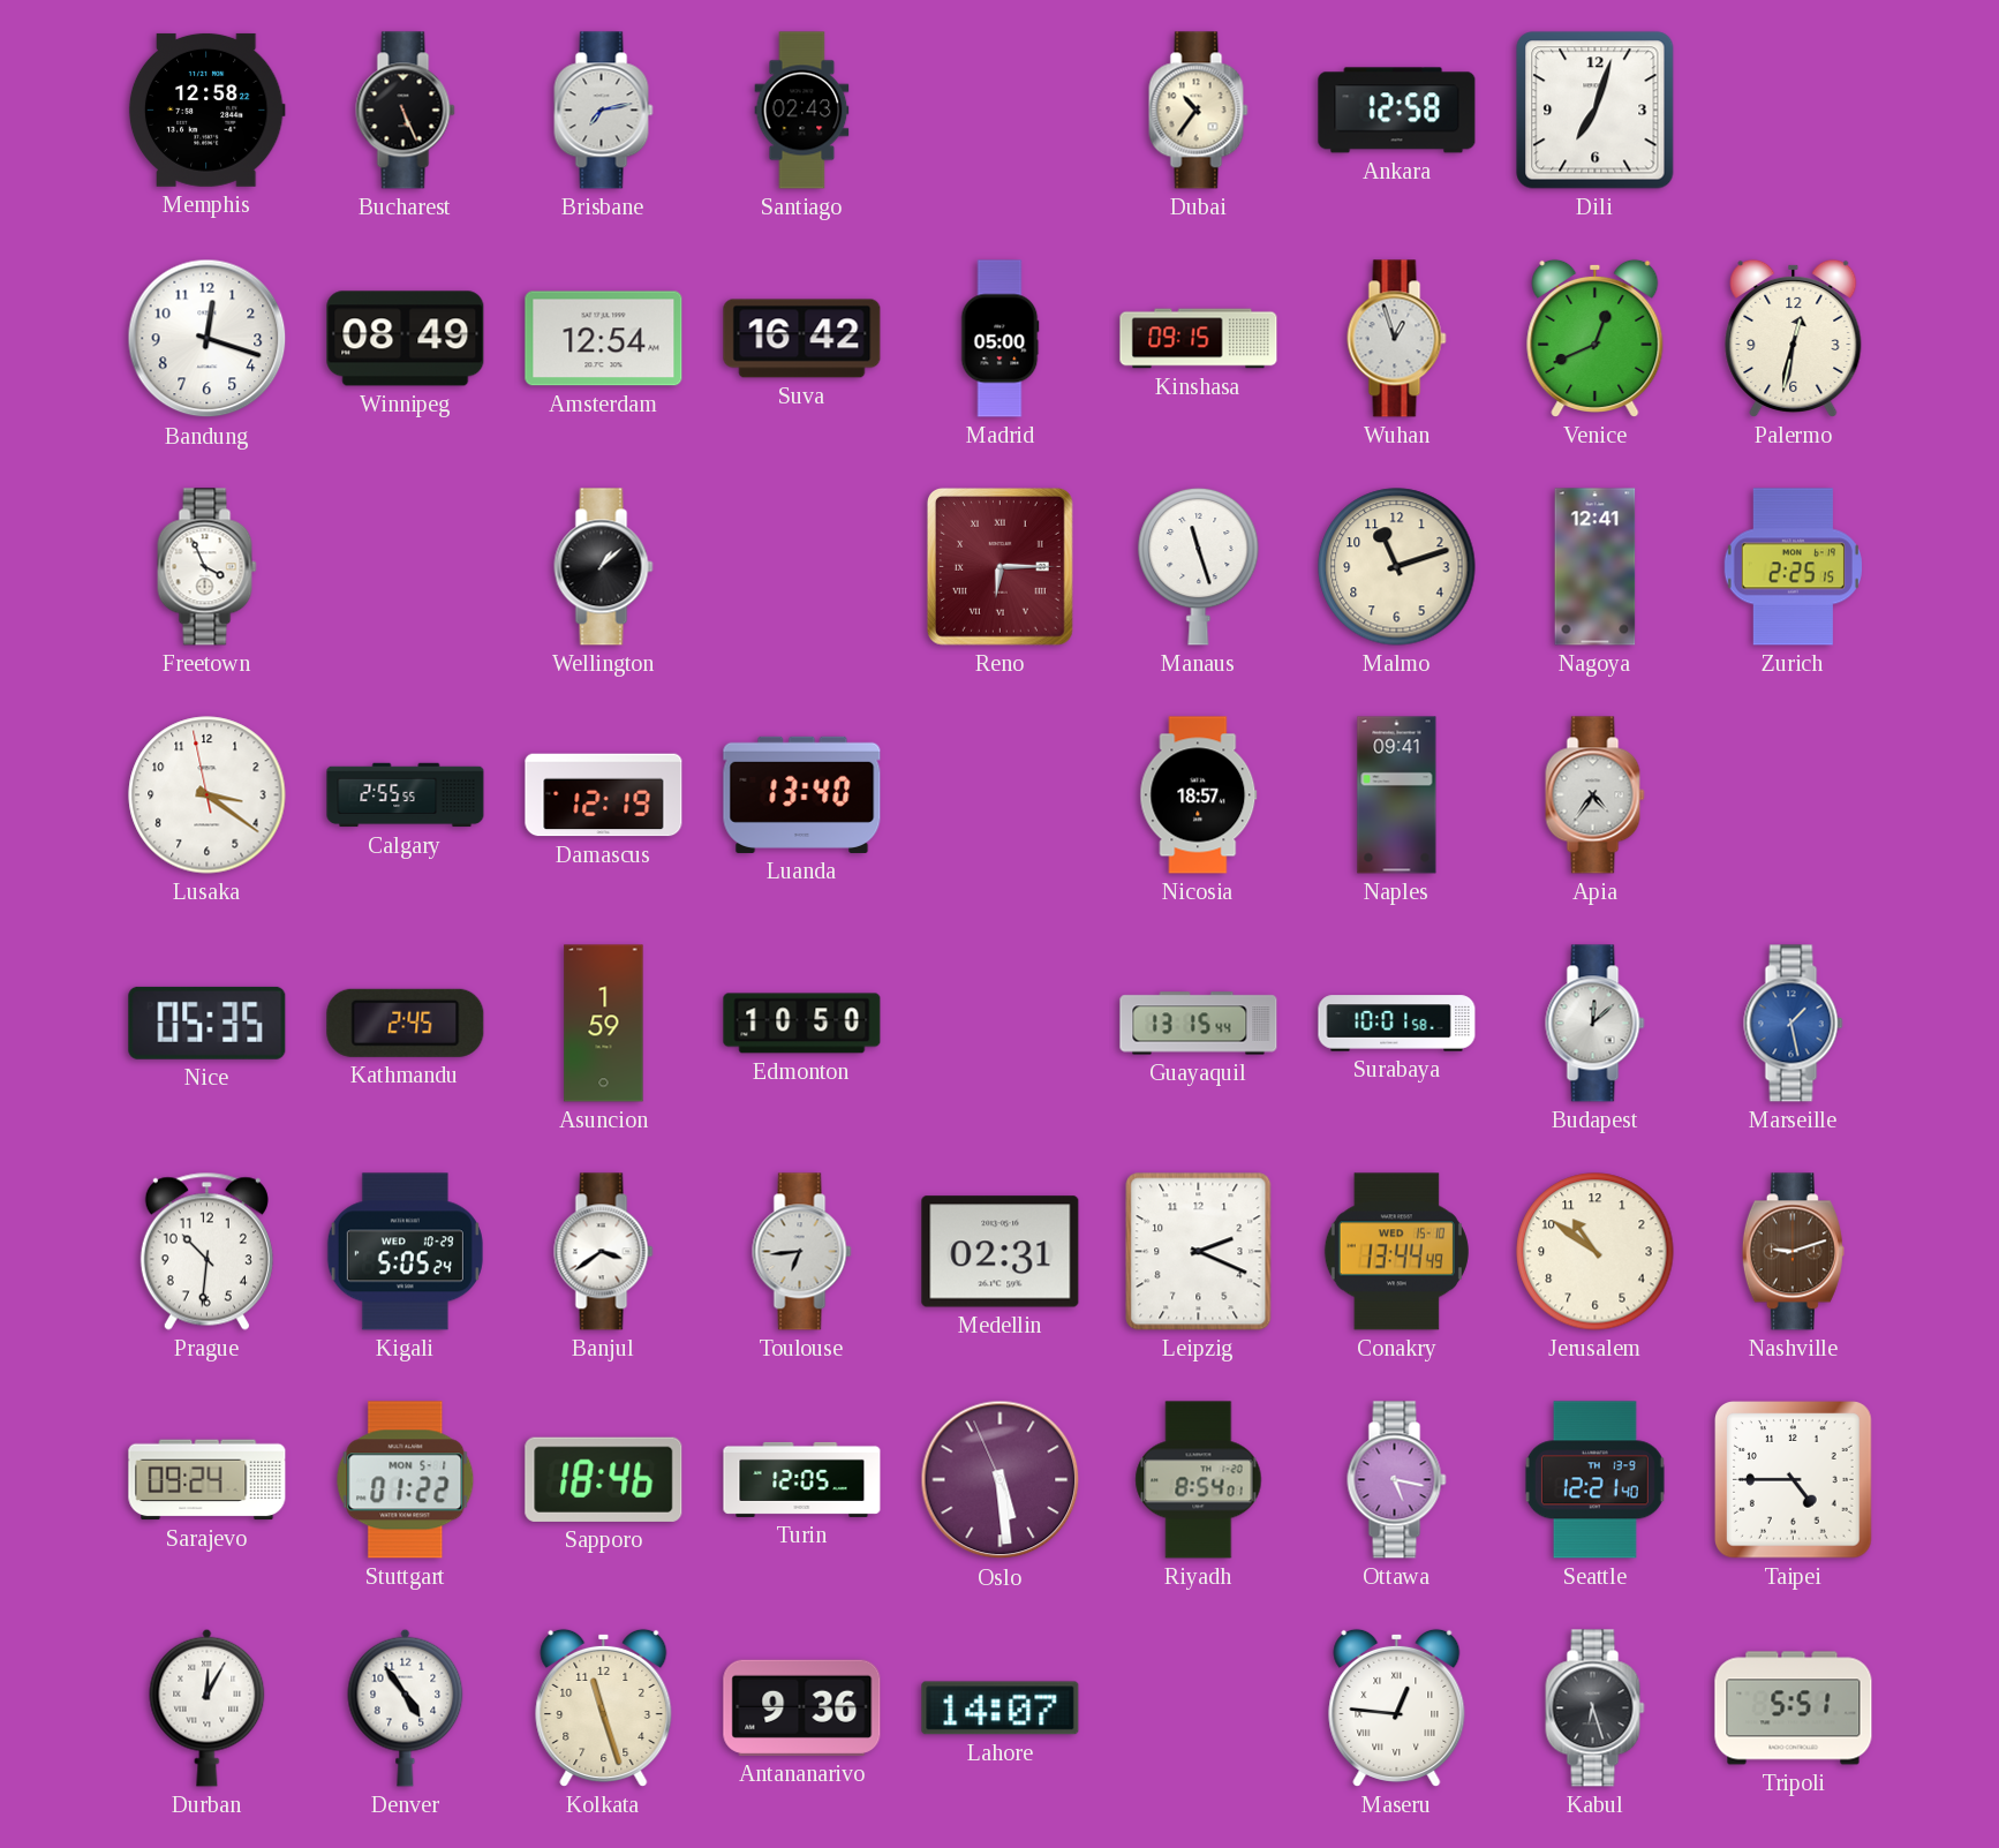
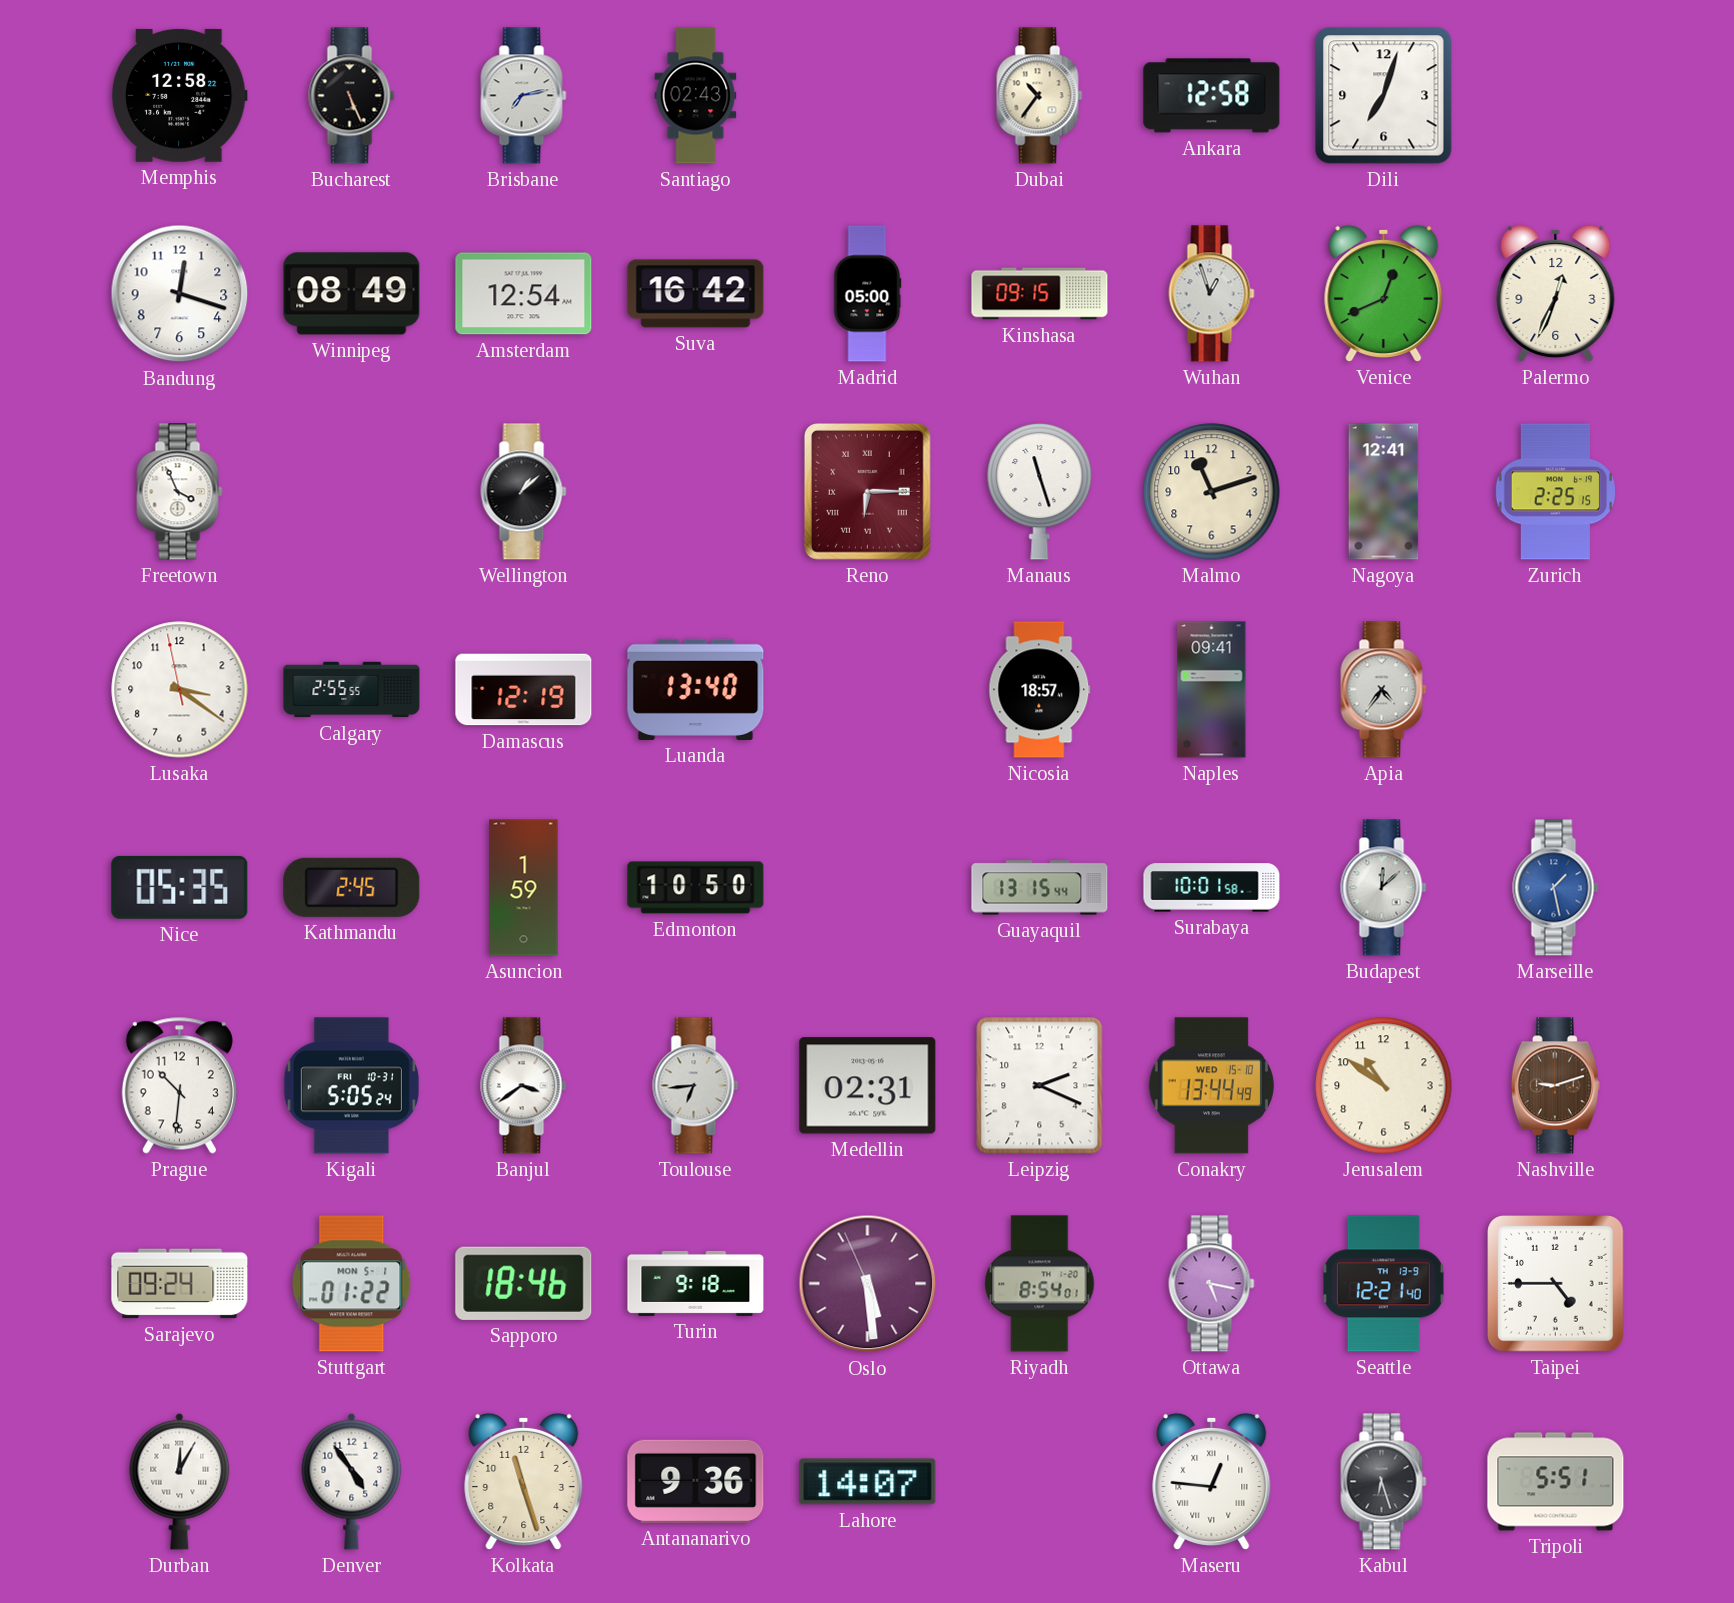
Palermo: 12:32 -> 12:34 (1556, 293)
Kigali date: WED 10-29 -> FRI 10-31 (351, 1086)
Turin: 12:05 -> 9:18 (696, 1283)
